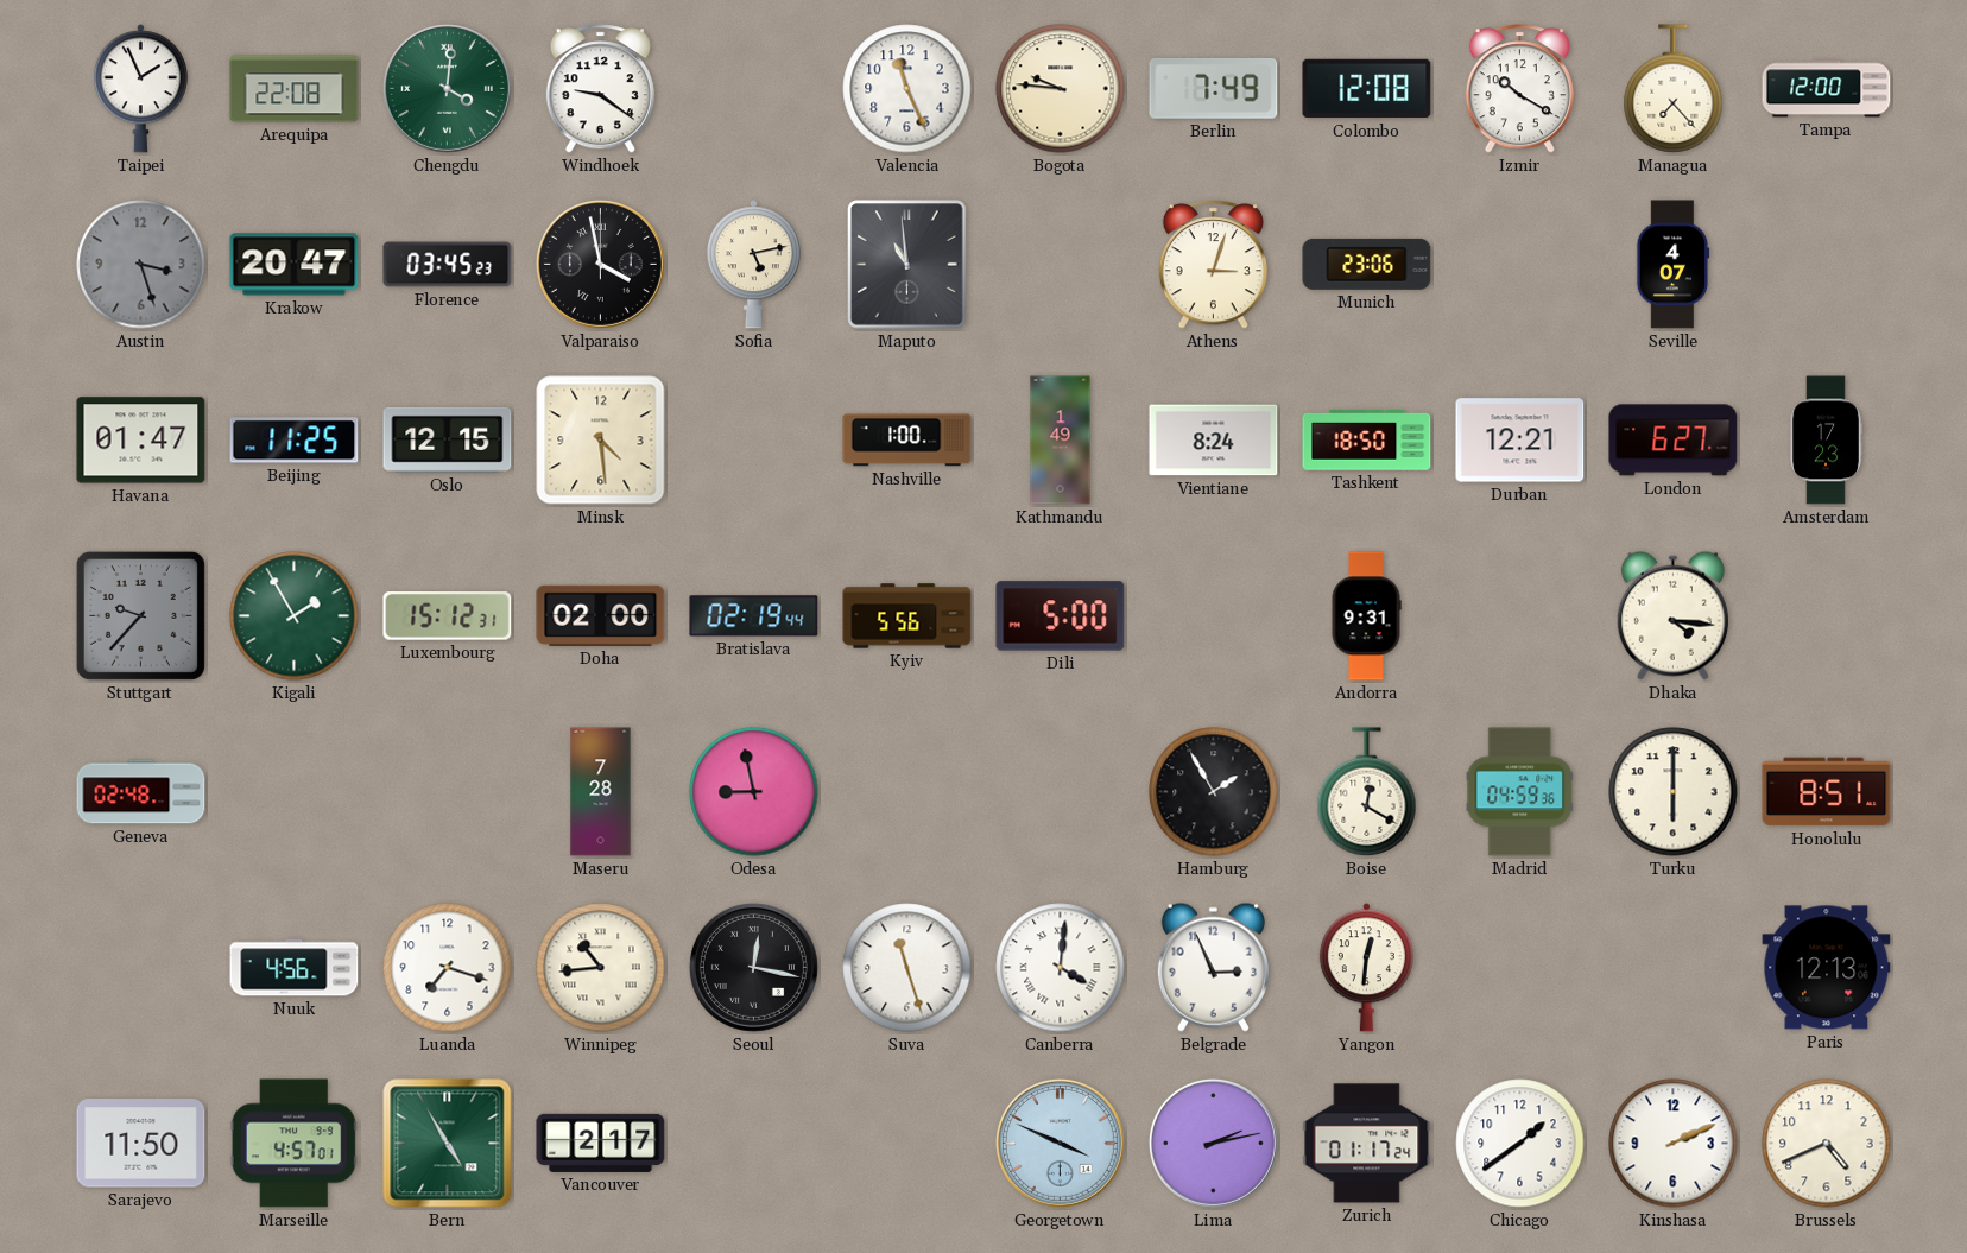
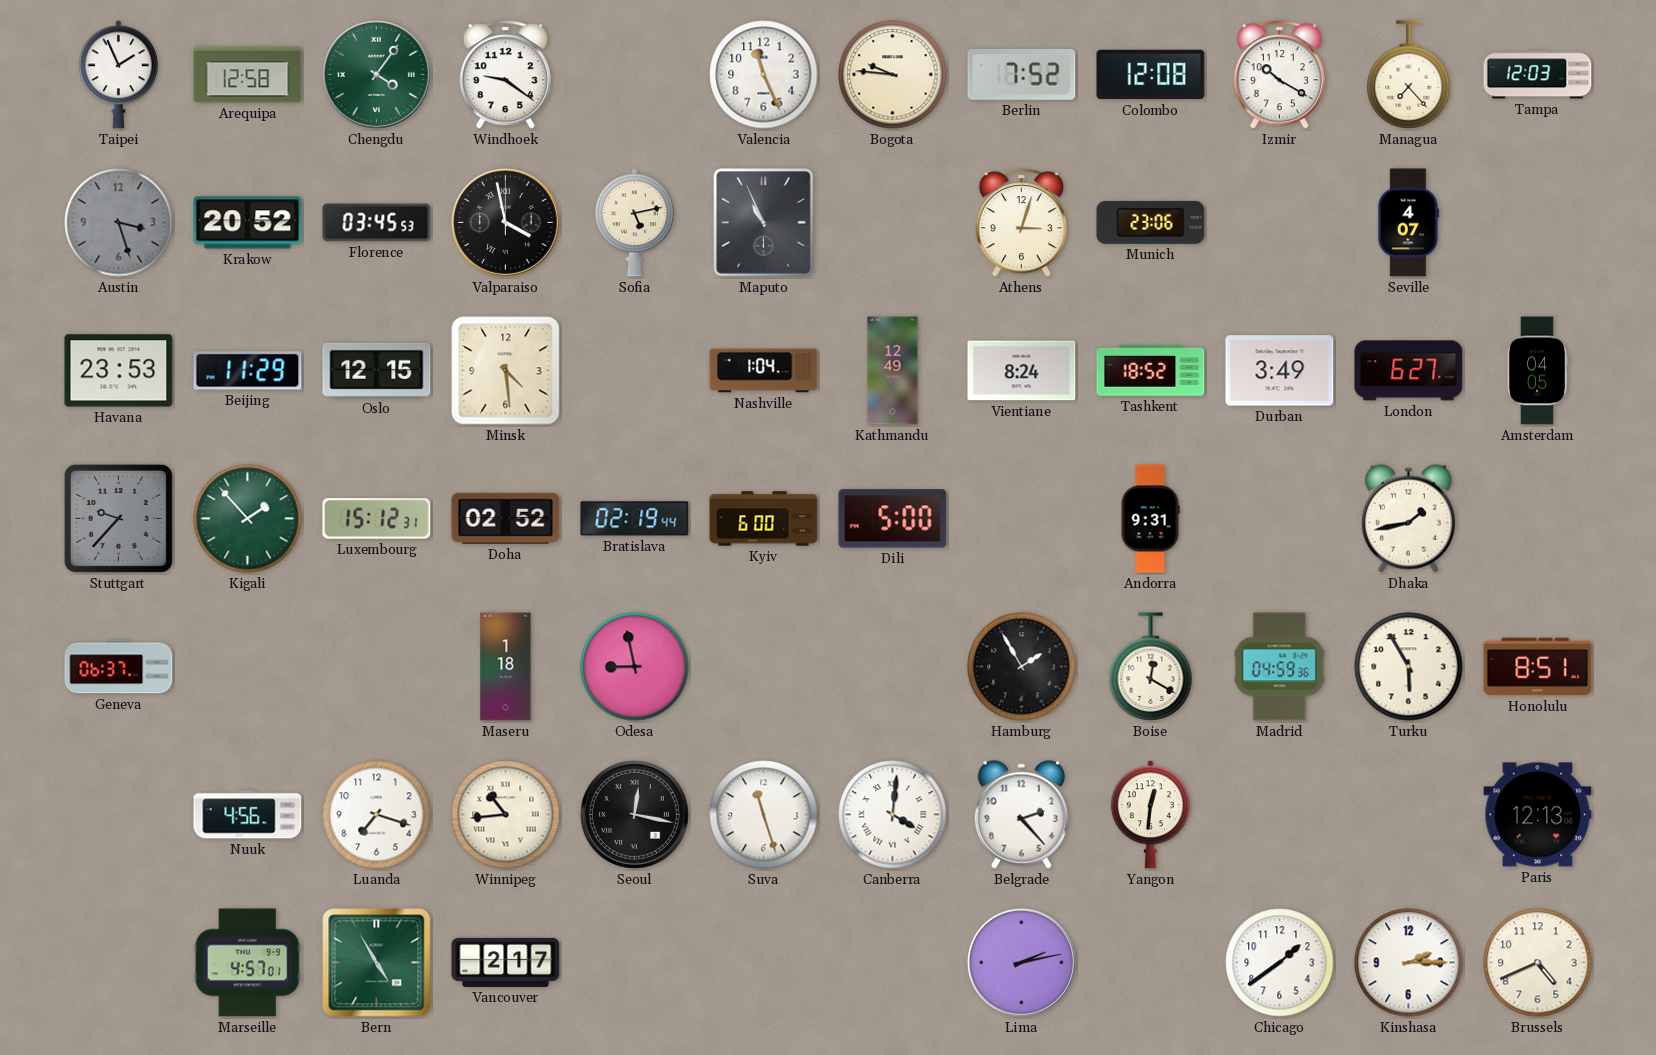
Arequipa: 22:08 -> 12:58 (248, 75)
Chengdu: 4:01 -> 4:06 (376, 74)
Berlin: 7:49 -> 7:52 (1022, 75)
Tampa: 12:00 -> 12:03 (1538, 75)
Krakow: 20:47 -> 20:52 (248, 223)
Florence: 03:45:23 -> 03:45:53 (377, 223)
Maputo: 10:59 -> 10:56 (764, 223)
Havana: 01:47 -> 23:53 (119, 371)
Beijing: 11:25 -> 11:29 (248, 371)
Nashville: 1:00 -> 1:04 (764, 371)
Kathmandu: 1:49 -> 12:49 (893, 371)
Tashkent: 18:50 -> 18:52 (1151, 371)
Durban: 12:21 -> 3:49 (1280, 371)
Amsterdam: 17:23 -> 04:05 (1537, 371)
Kigali: 1:55 -> 1:53 (248, 519)
Doha: 02:00 -> 02:52 (506, 518)
Kyiv: 5:56 -> 6:00 (764, 519)
Dhaka: 4:16 -> 1:43 (1408, 518)
Geneva: 02:48 -> 06:37 (119, 667)
Maseru: 7:28 -> 1:18 (506, 667)
Turku: 6:00 -> 5:55 (1409, 667)
Belgrade: 2:56 -> 2:23 (1021, 814)
Sarajevo: 11:50 -> none (141, 1144)
Georgetown: 3:49 -> none (1060, 1143)
Zurich: 01:17 -> none (1367, 1144)
Kinshasa: 2:11 -> 2:15 (1409, 963)
